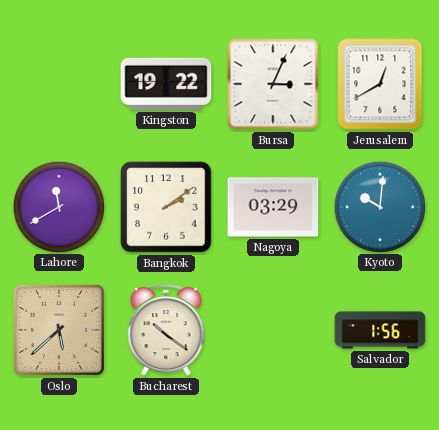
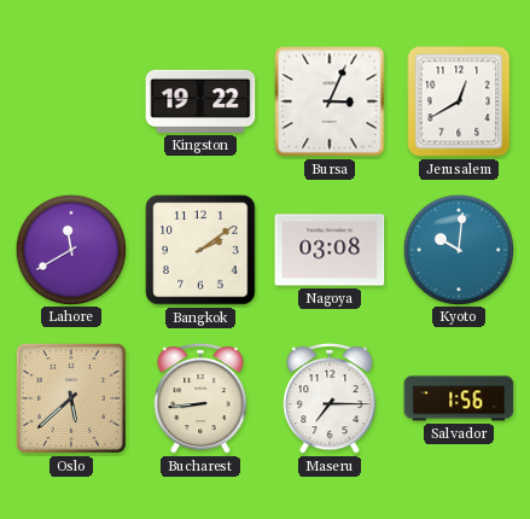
Nagoya: 03:29 -> 03:08 (330, 250)
Bucharest: 10:21 -> 8:44 (200, 400)
Maseru: none -> 7:15 (330, 400)
